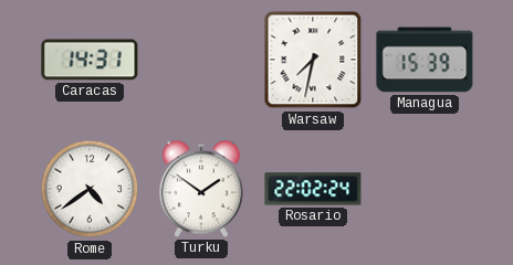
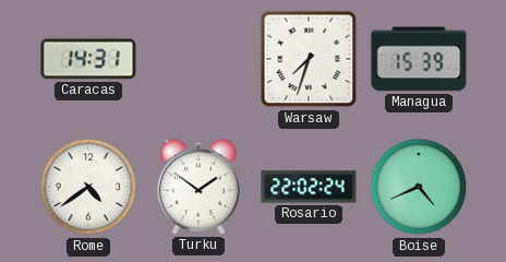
Warsaw: 7:32 -> 7:33 (309, 59)
Boise: none -> 4:41 (419, 187)
